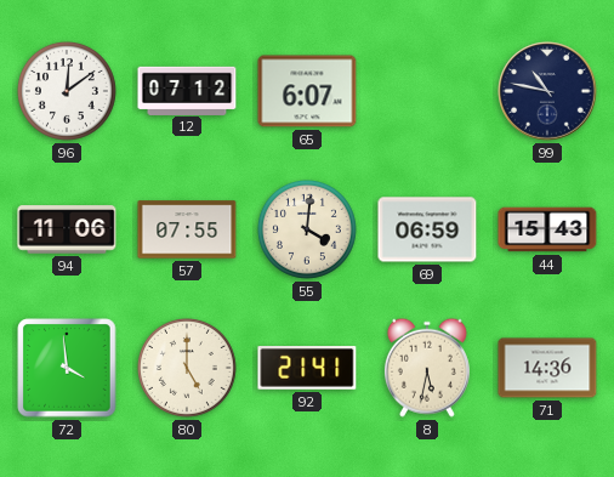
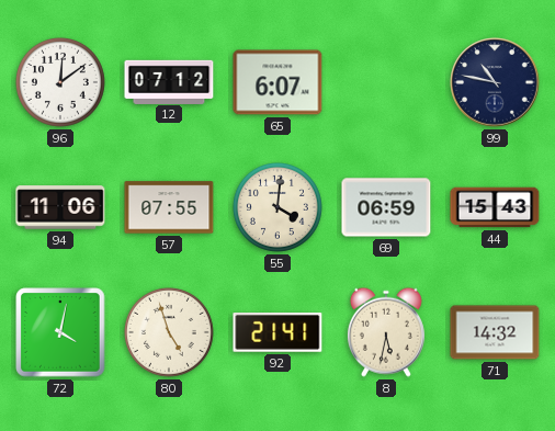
72: 3:59 -> 4:02 (60, 332)
80: 5:00 -> 4:57 (169, 332)
71: 14:36 -> 14:32 (495, 332)
